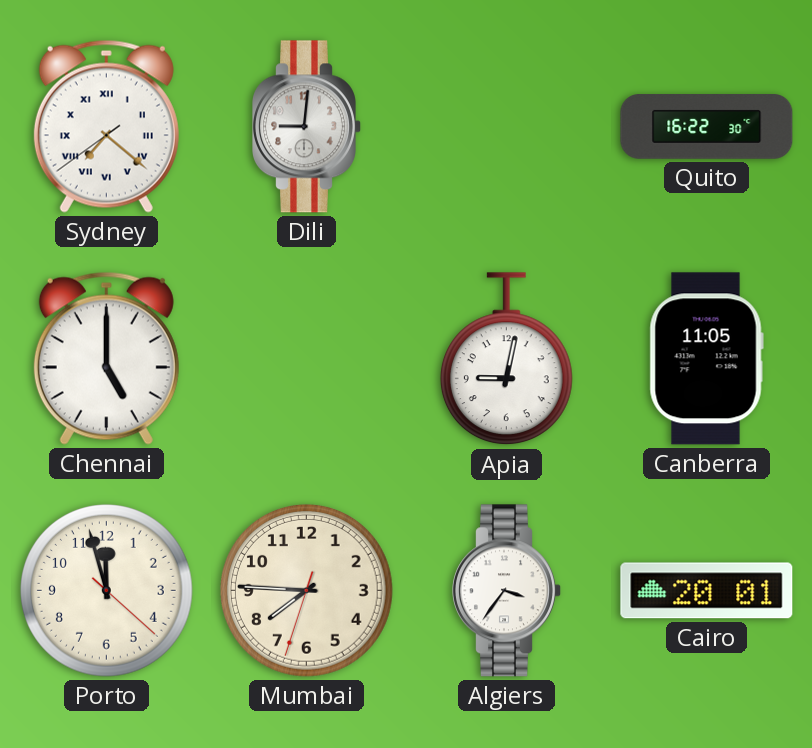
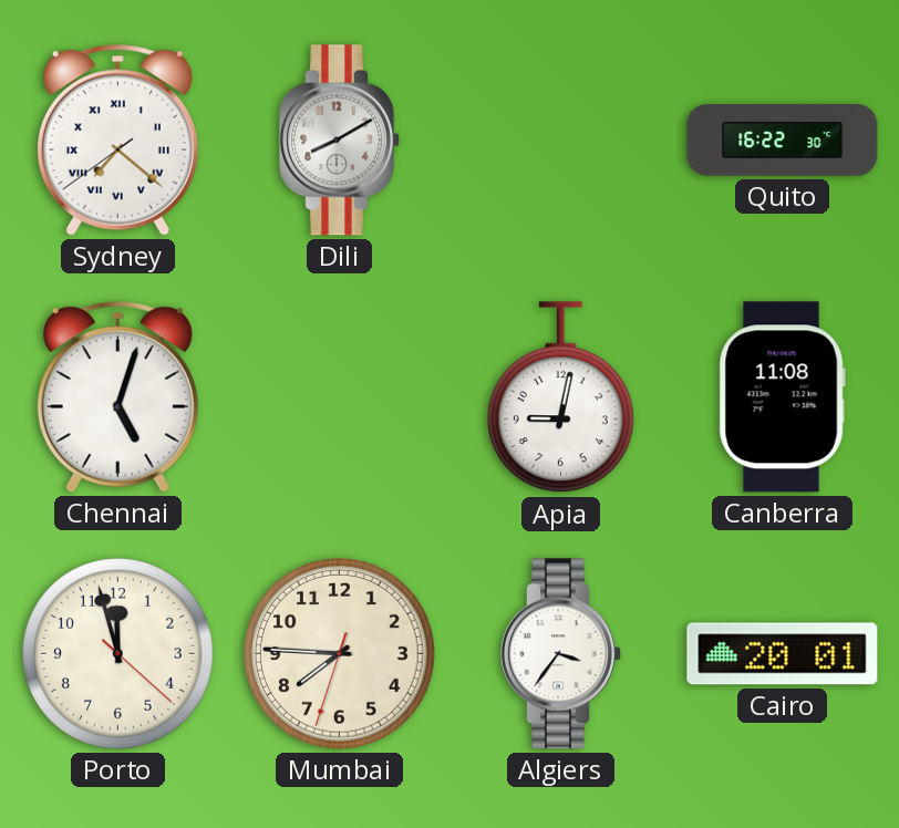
Dili: 9:01 -> 8:10 (340, 141)
Chennai: 5:00 -> 5:03 (117, 396)
Canberra: 11:05 -> 11:08 (782, 397)
